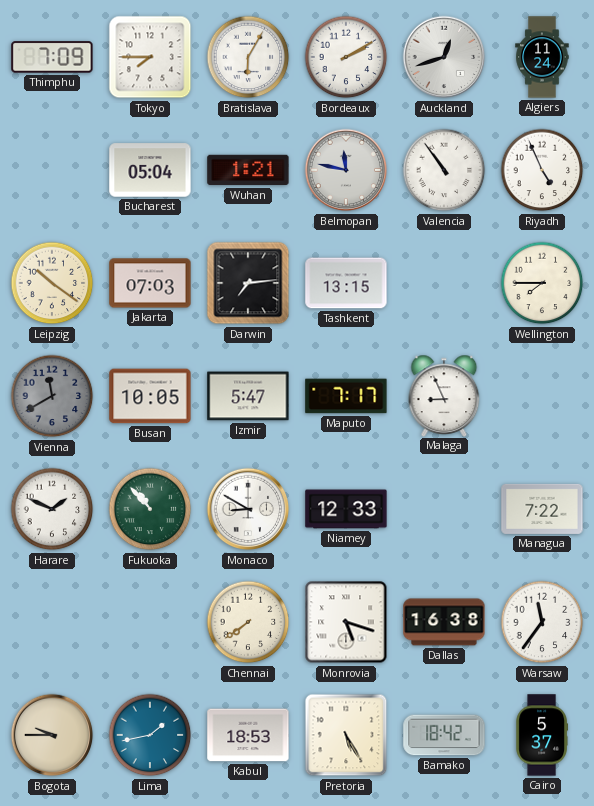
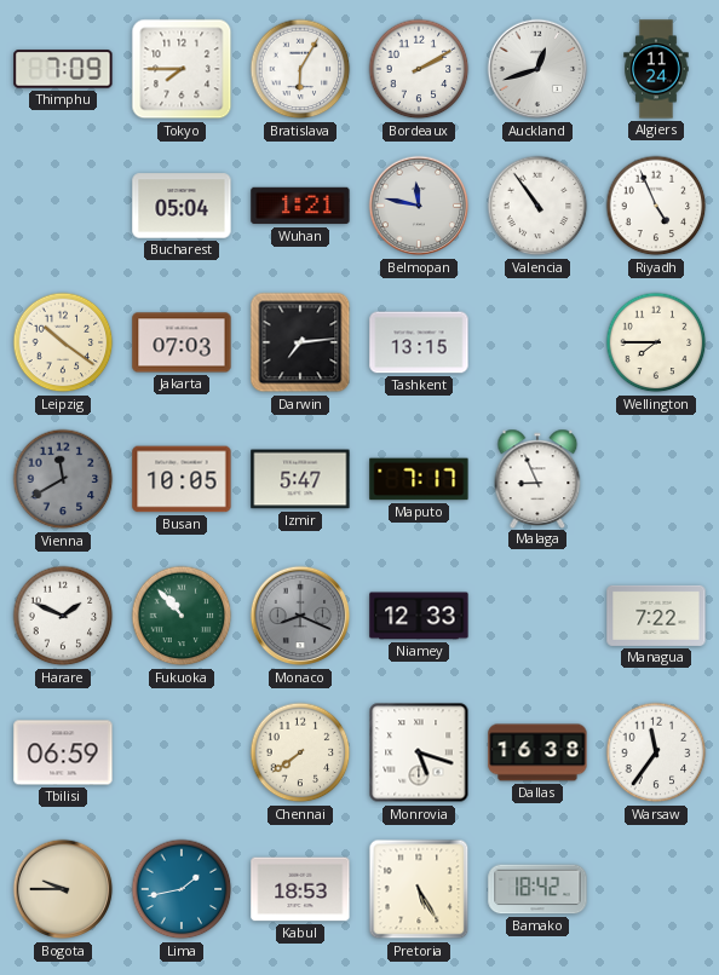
Monaco: 8:50 -> 8:19 (300, 616)
Monaco dial: white -> grey (300, 616)
Tbilisi: none -> 06:59 (63, 752)
Cairo: 5:37 -> none (541, 735)
